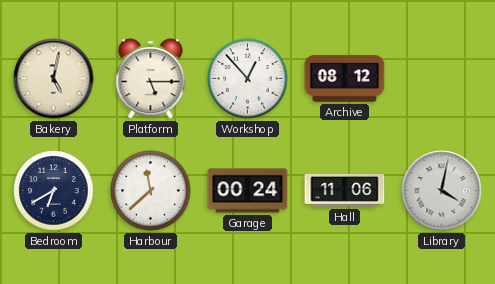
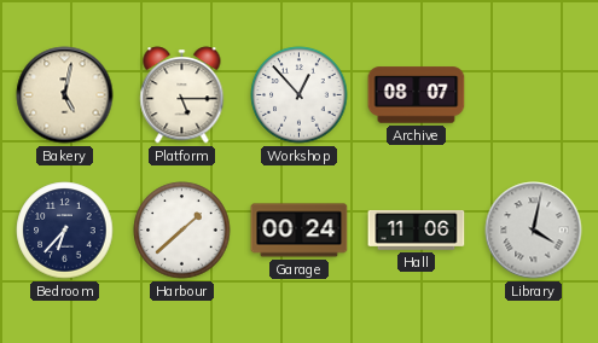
Archive: 08:12 -> 08:07 (417, 95)
Bedroom: 6:40 -> 6:37 (65, 231)
Harbour: 11:38 -> 1:38 (182, 231)
